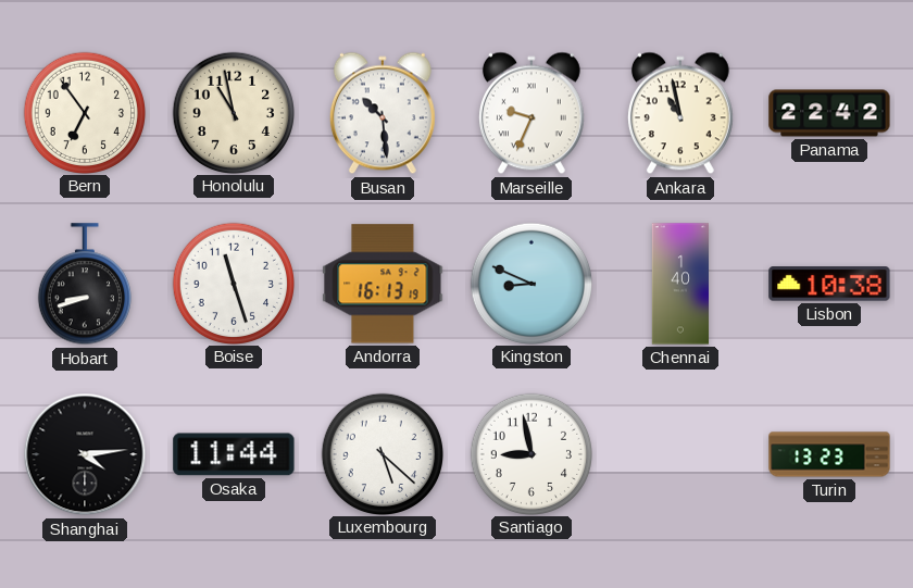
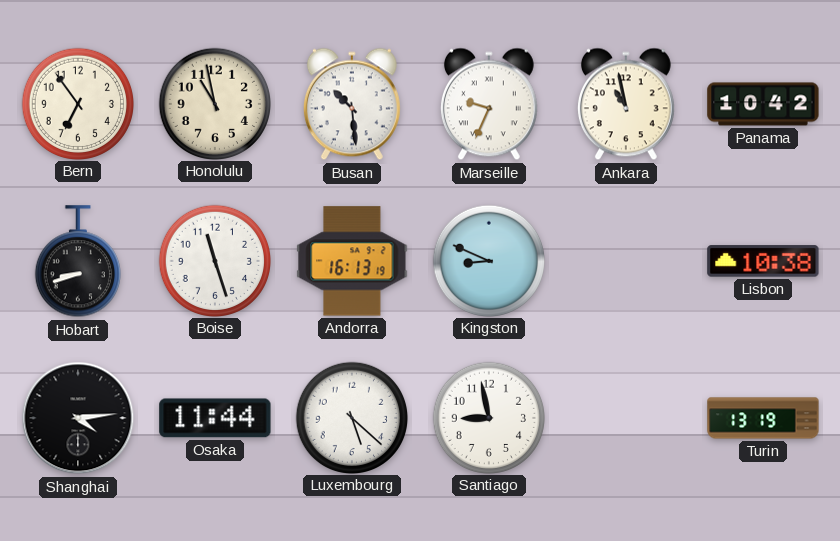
Panama: 22:42 -> 10:42 (763, 104)
Chennai: 1:40 -> none (679, 284)
Turin: 13:23 -> 13:19 (763, 418)
